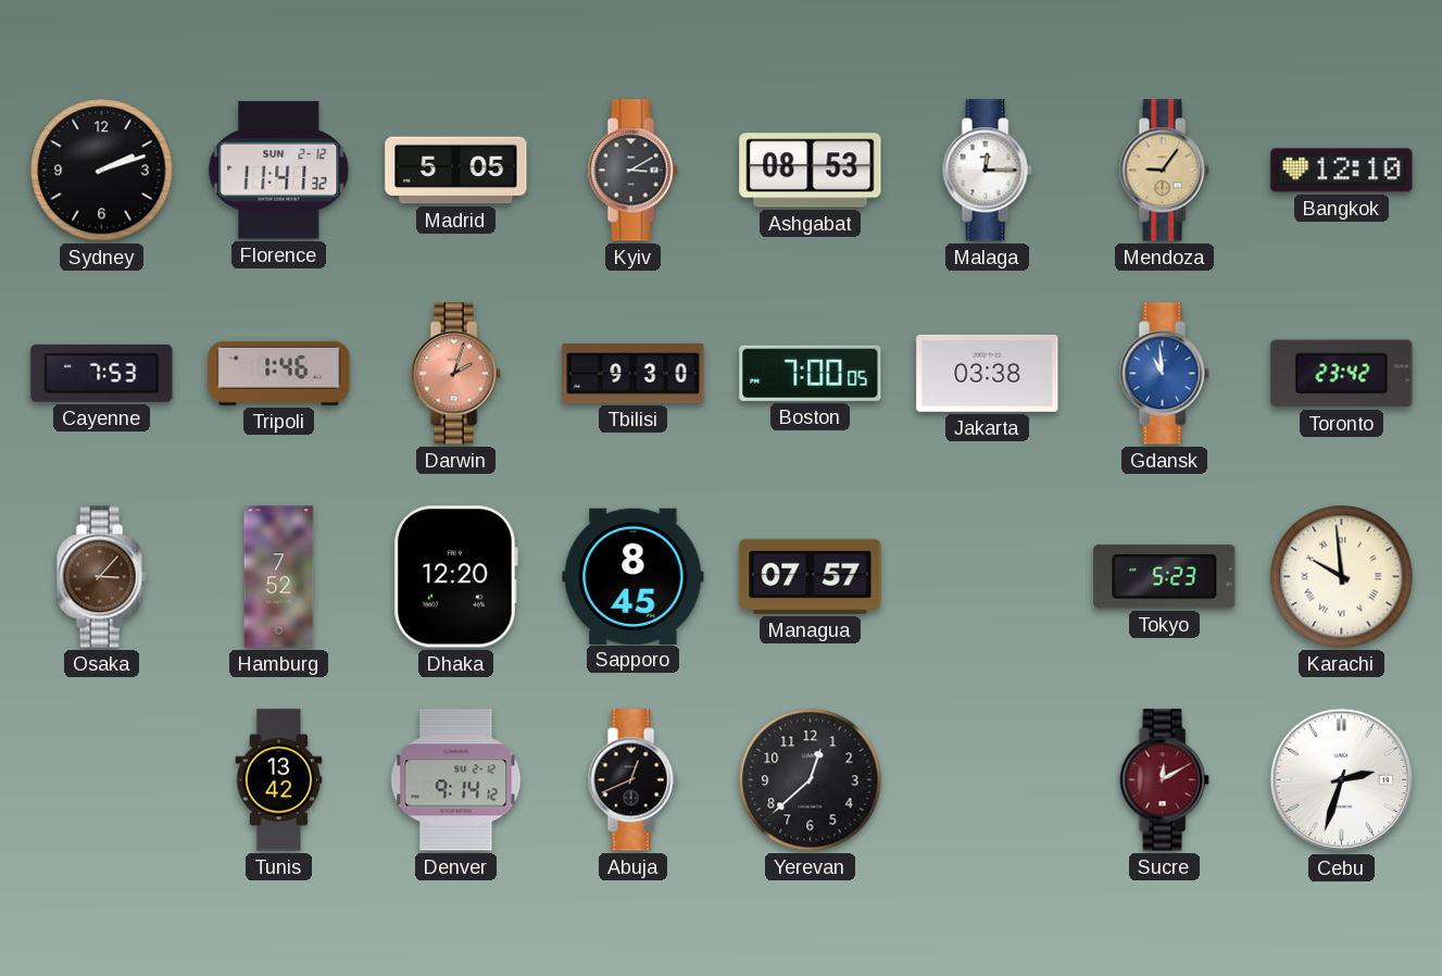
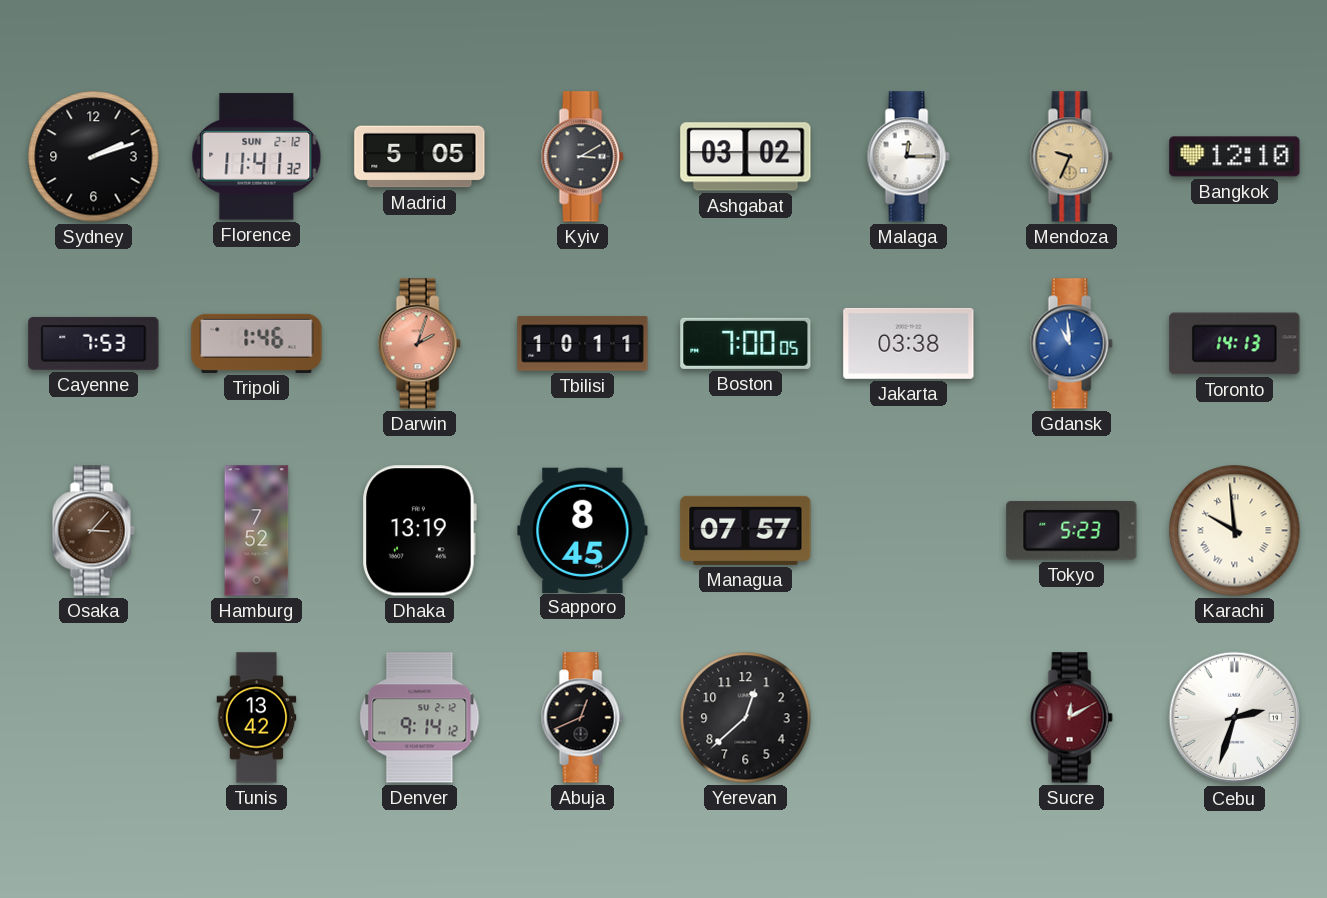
Ashgabat: 08:53 -> 03:02 (746, 157)
Mendoza: 9:06 -> 9:34 (1071, 157)
Tbilisi: 9:30 -> 10:11 (583, 344)
Toronto: 23:42 -> 14:13 (1235, 344)
Dhaka: 12:20 -> 13:19 (419, 531)
